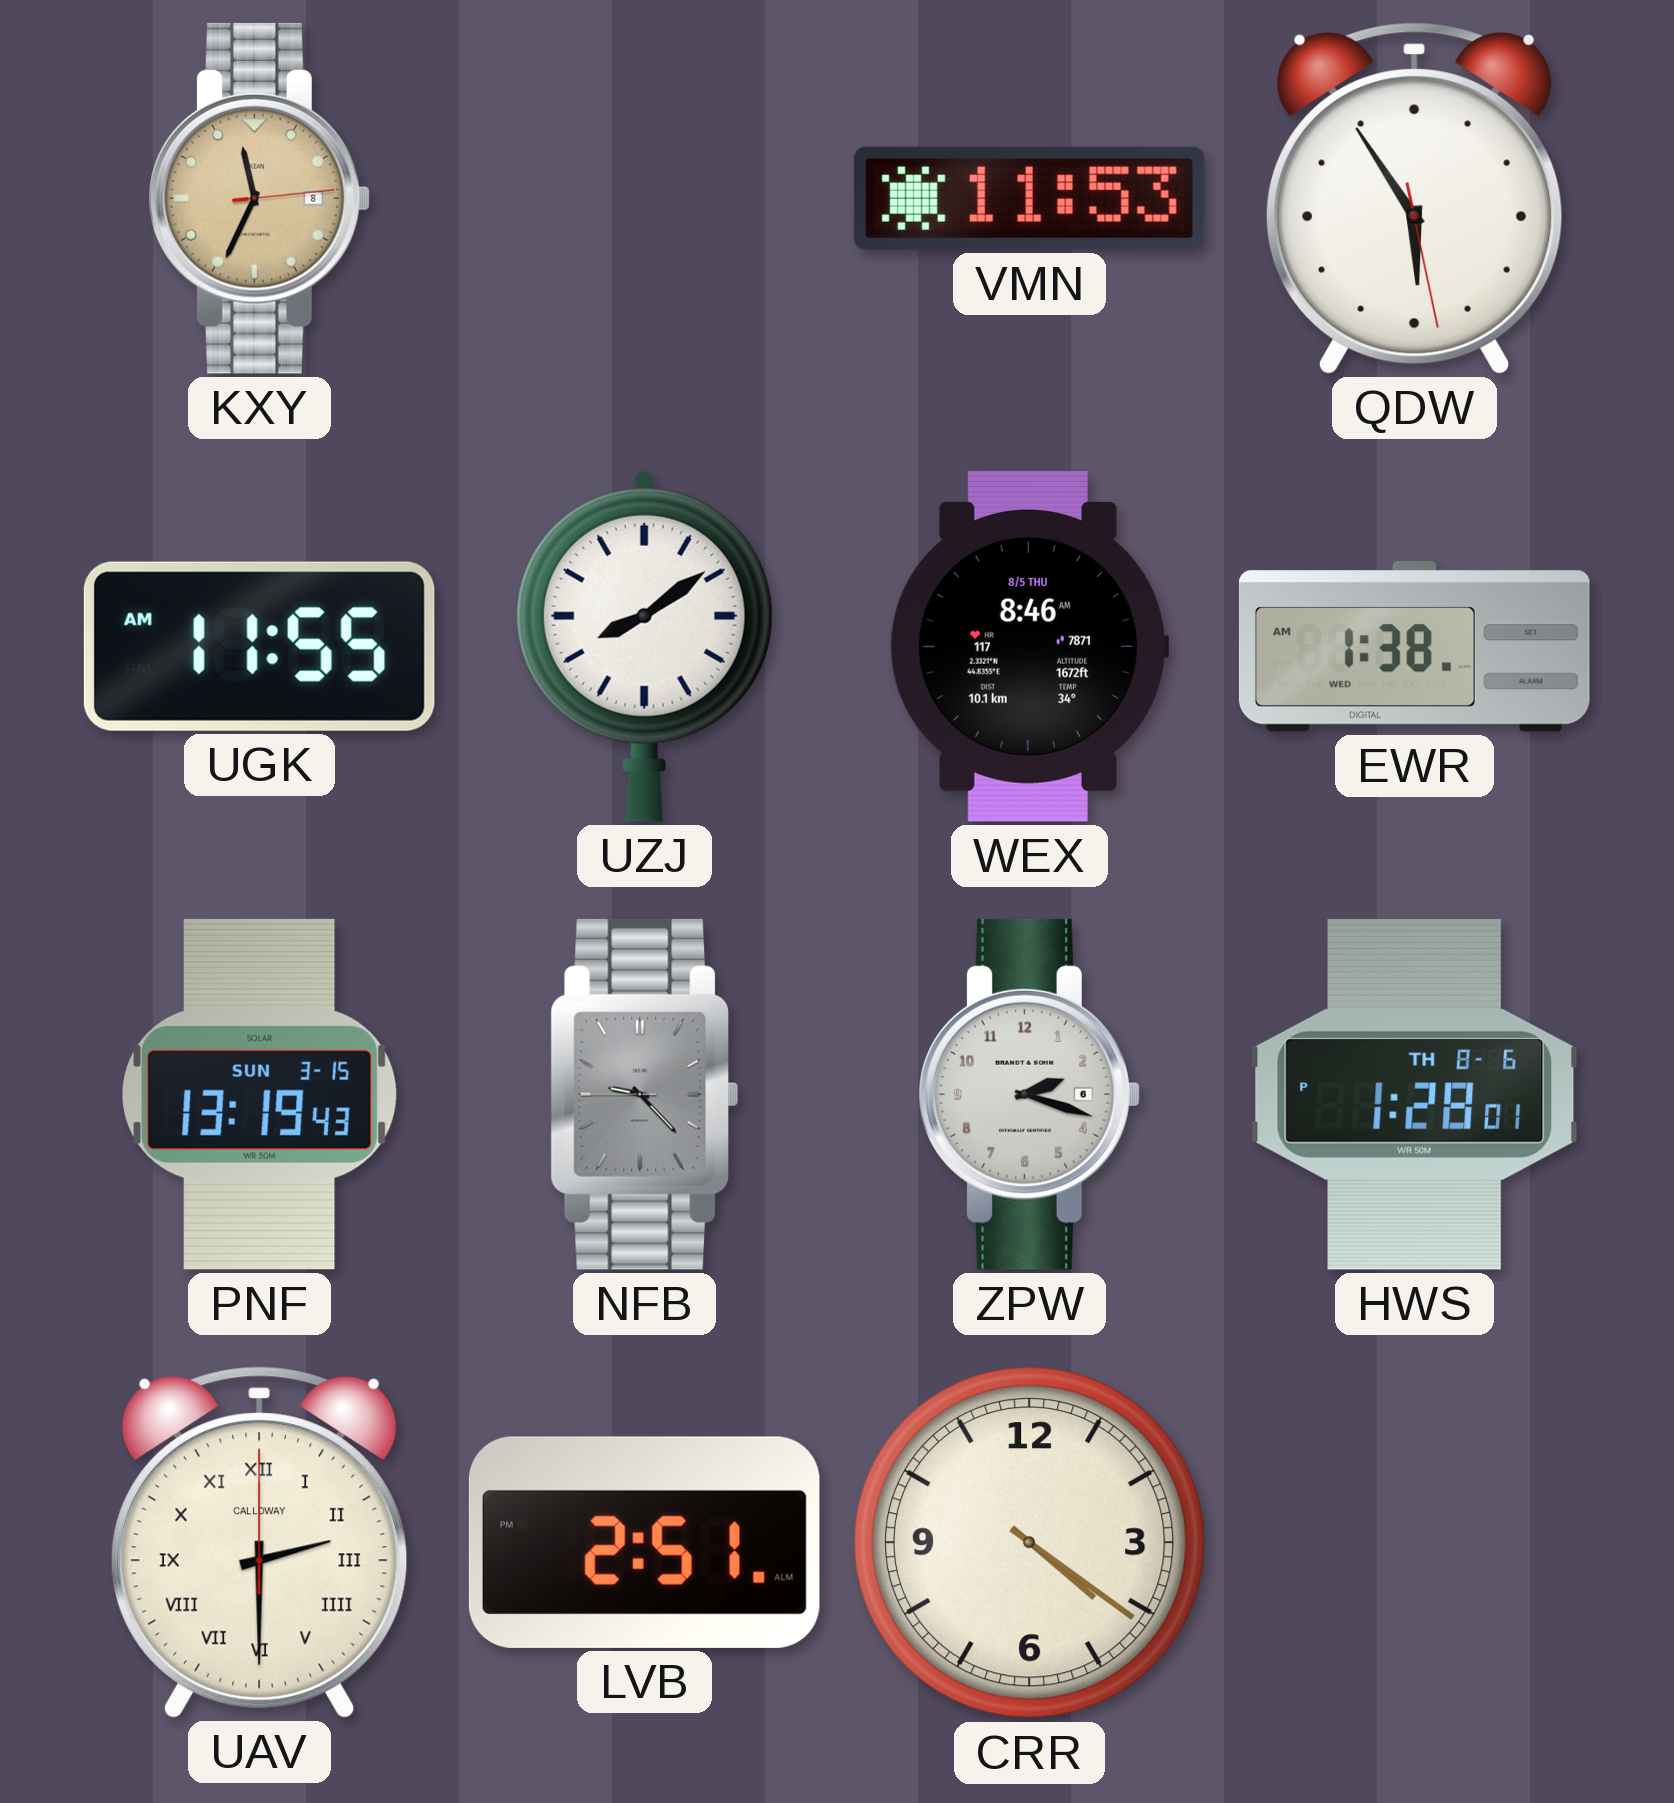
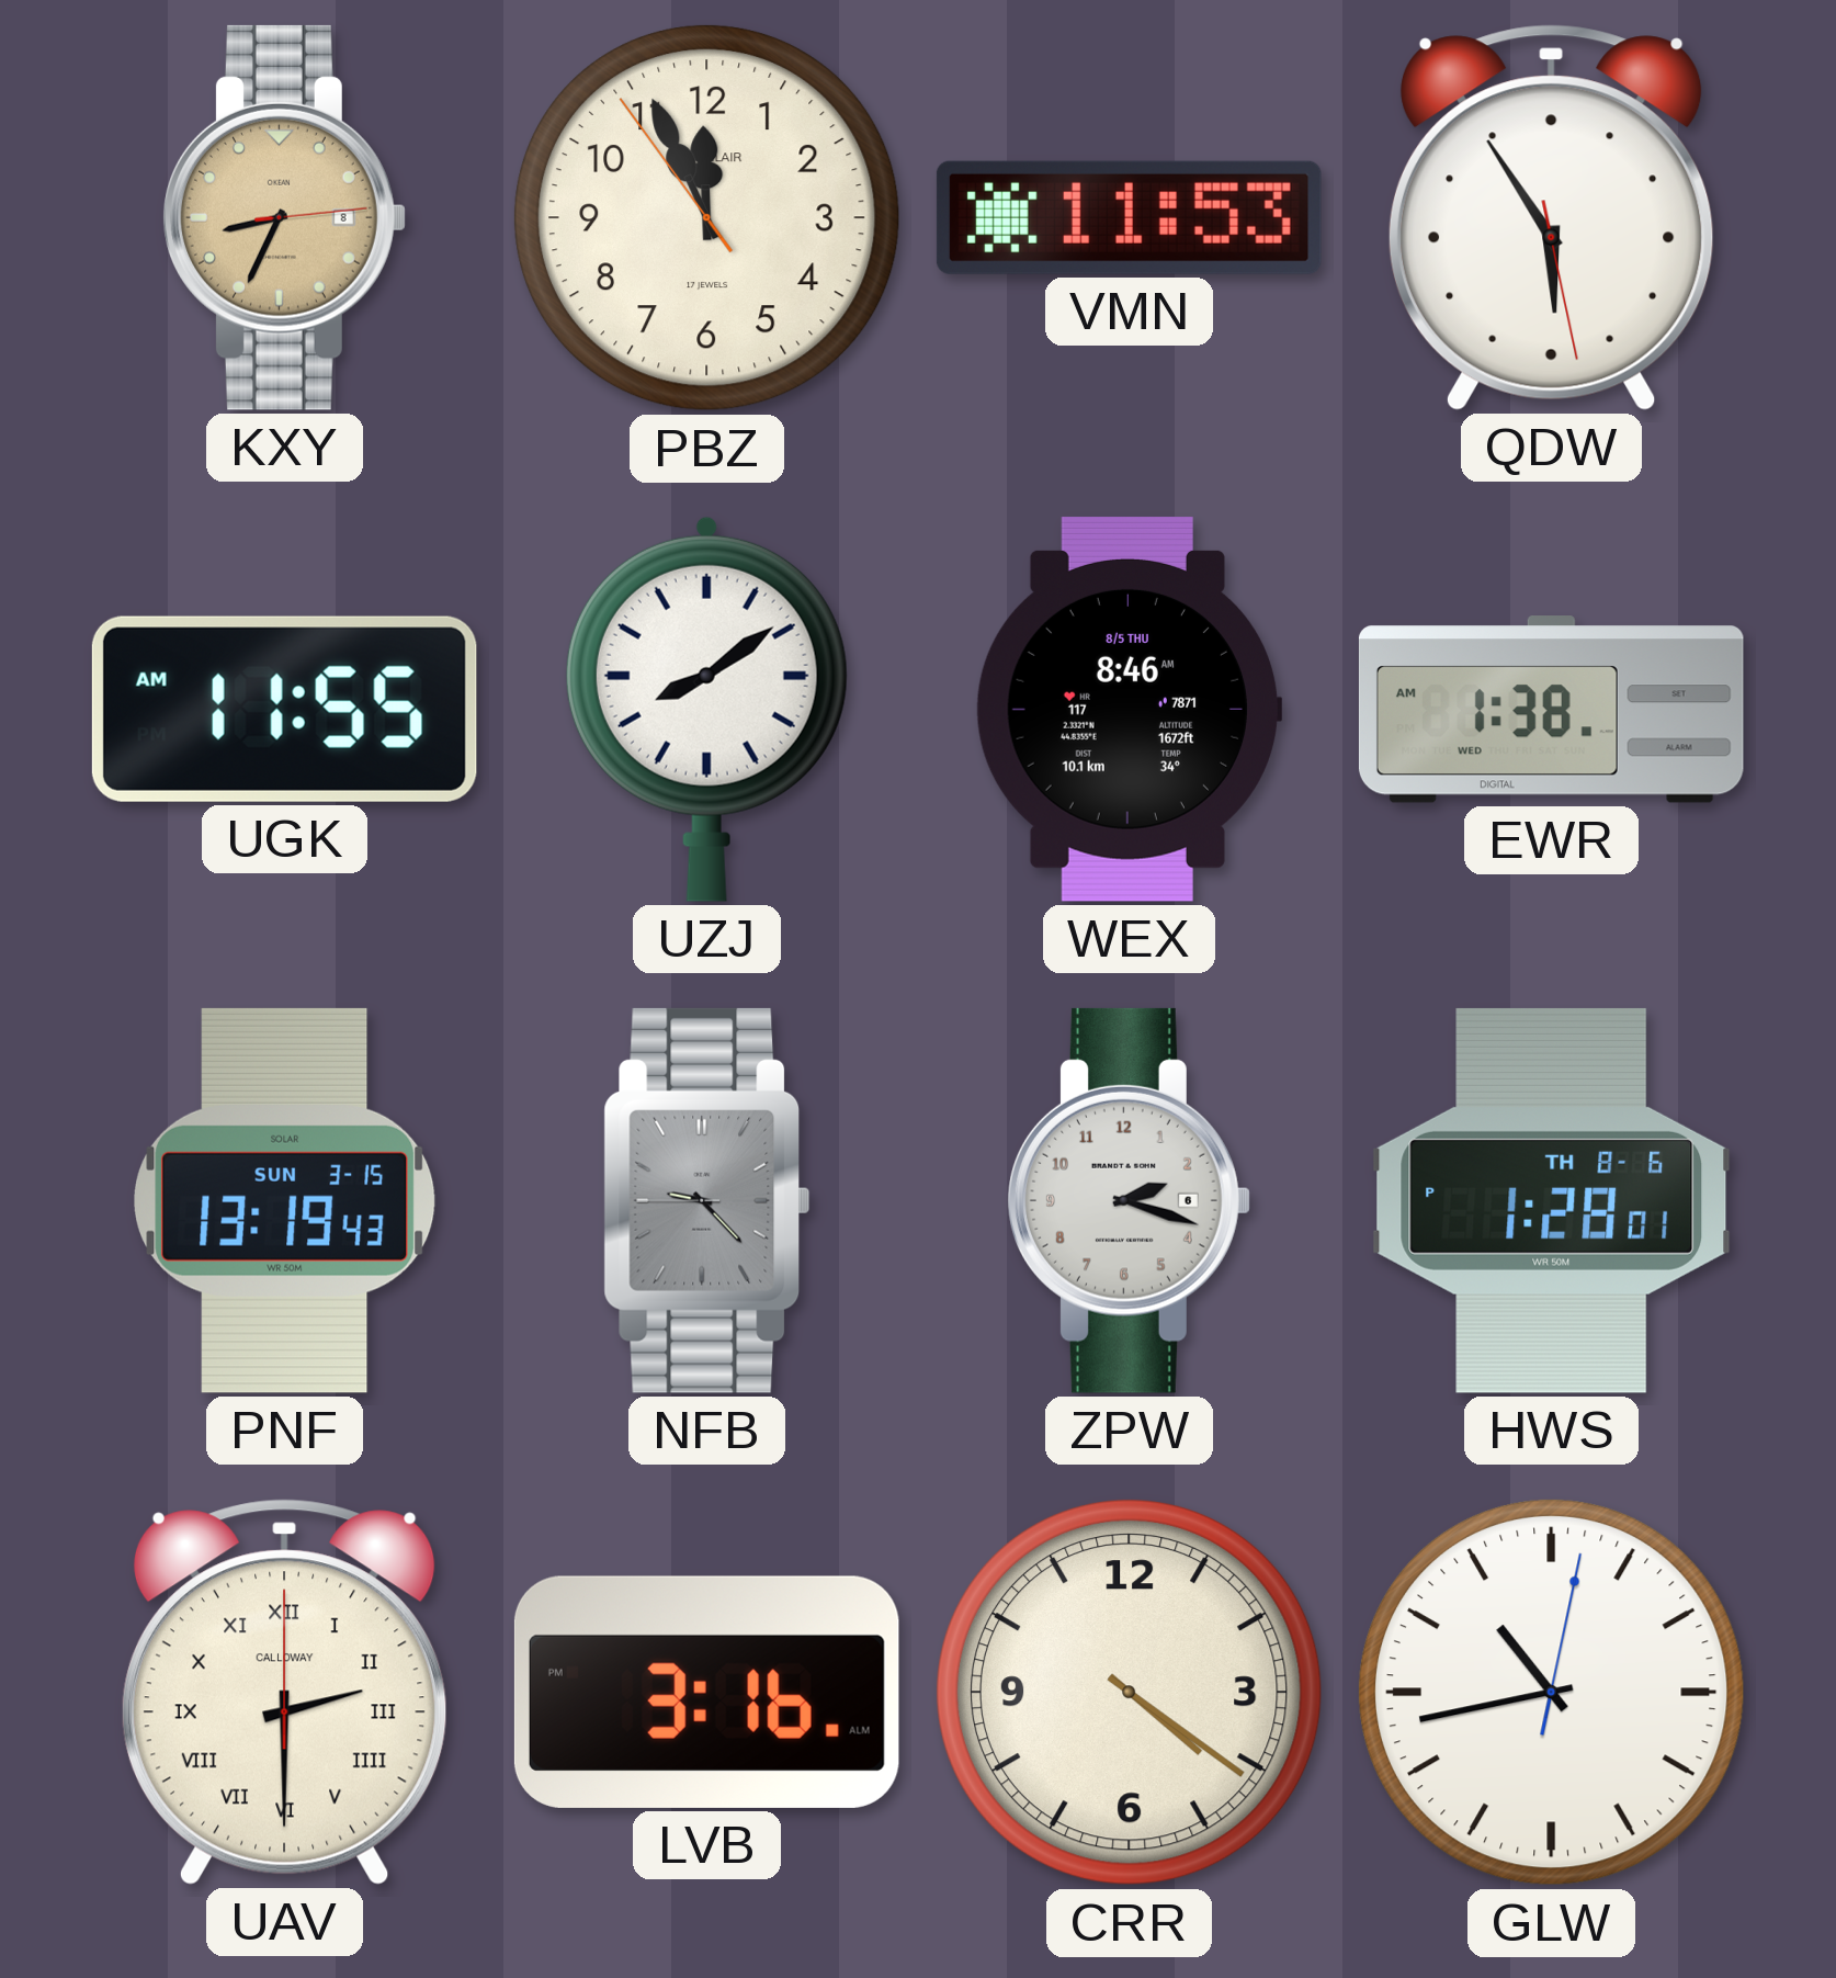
KXY: 11:34 -> 8:34 (285, 217)
PBZ: none -> 11:55 (706, 217)
LVB: 2:51 -> 3:16 (706, 1692)
GLW: none -> 10:43 (1551, 1692)
